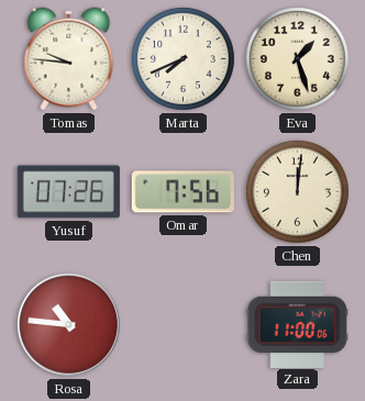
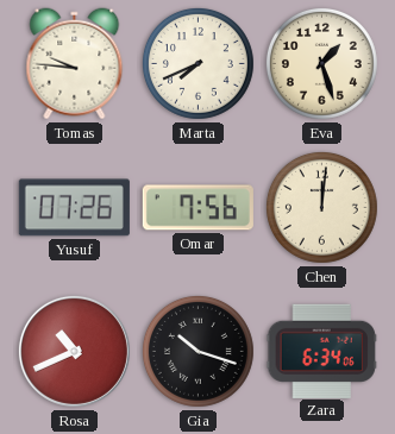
Rosa: 10:46 -> 10:41 (74, 351)
Gia: none -> 10:18 (197, 351)
Zara: 11:00 -> 6:34 (321, 351)
